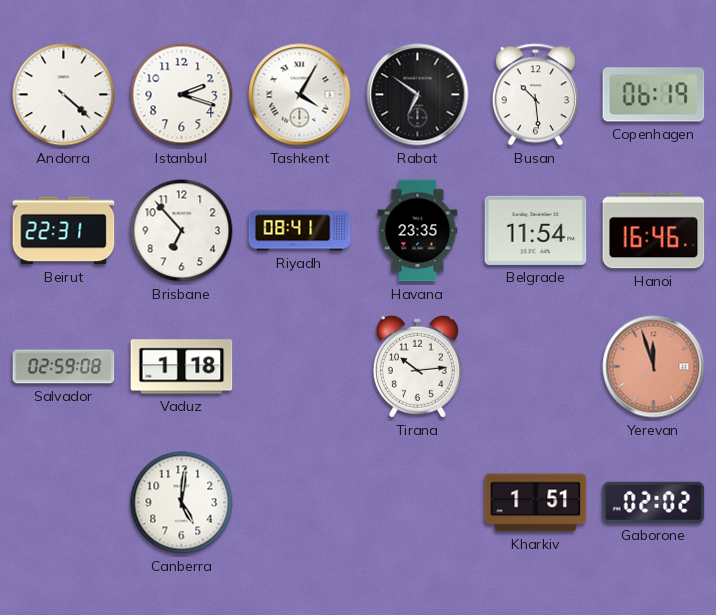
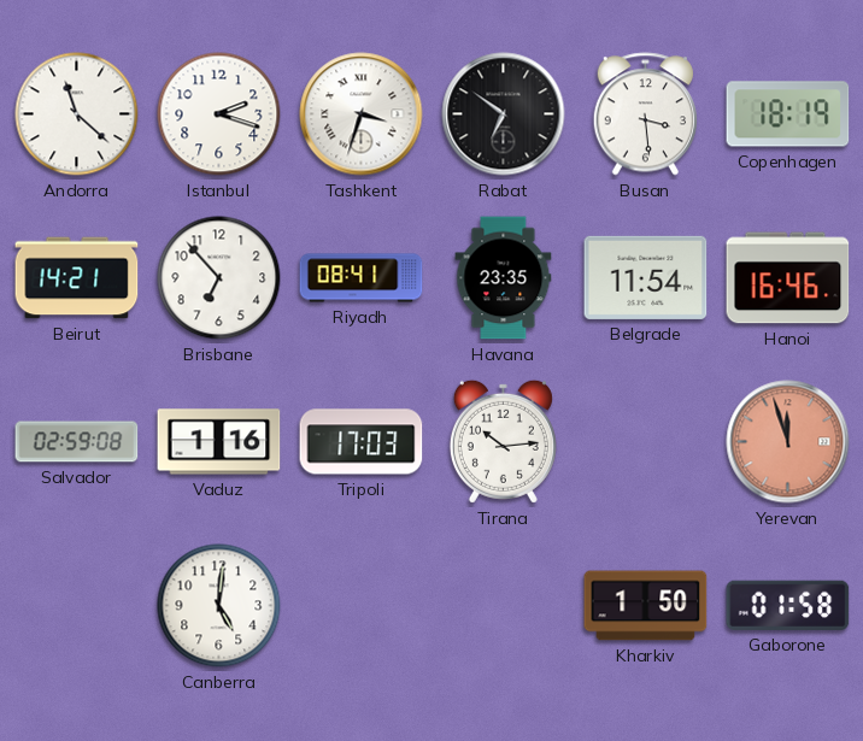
Andorra: 4:22 -> 11:22 (77, 114)
Tashkent: 4:05 -> 3:33 (362, 114)
Busan: 10:29 -> 3:29 (645, 114)
Copenhagen: 06:19 -> 18:19 (788, 114)
Beirut: 22:31 -> 14:21 (77, 278)
Vaduz: 1:18 -> 1:16 (219, 442)
Tripoli: none -> 17:03 (362, 442)
Kharkiv: 1:51 -> 1:50 (646, 606)
Gaborone: 02:02 -> 01:58 (788, 605)
